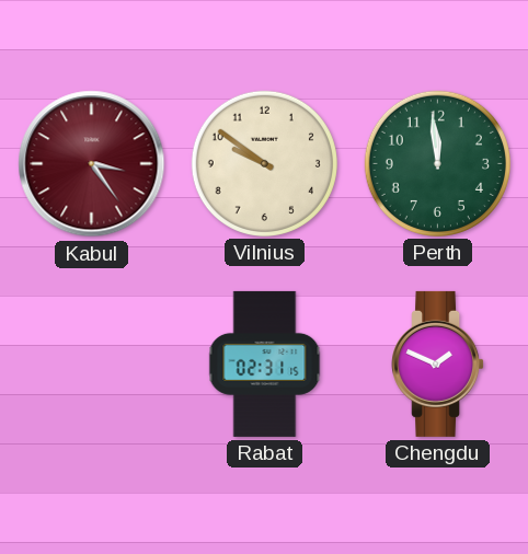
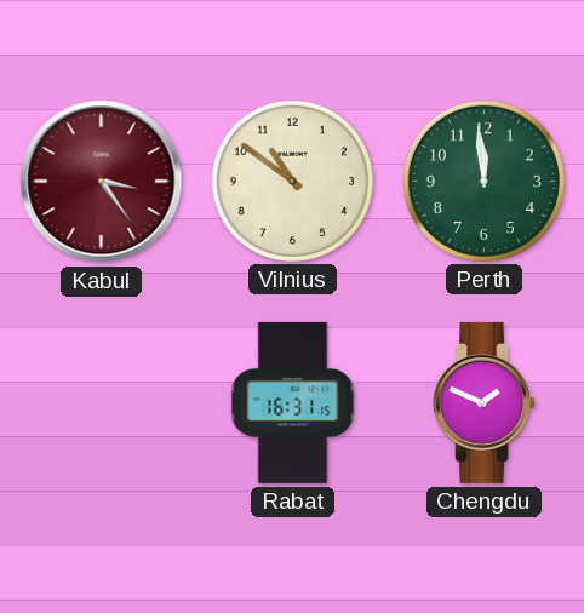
Vilnius: 9:51 -> 10:51 (292, 181)
Rabat: 02:31 -> 16:31 (293, 402)
